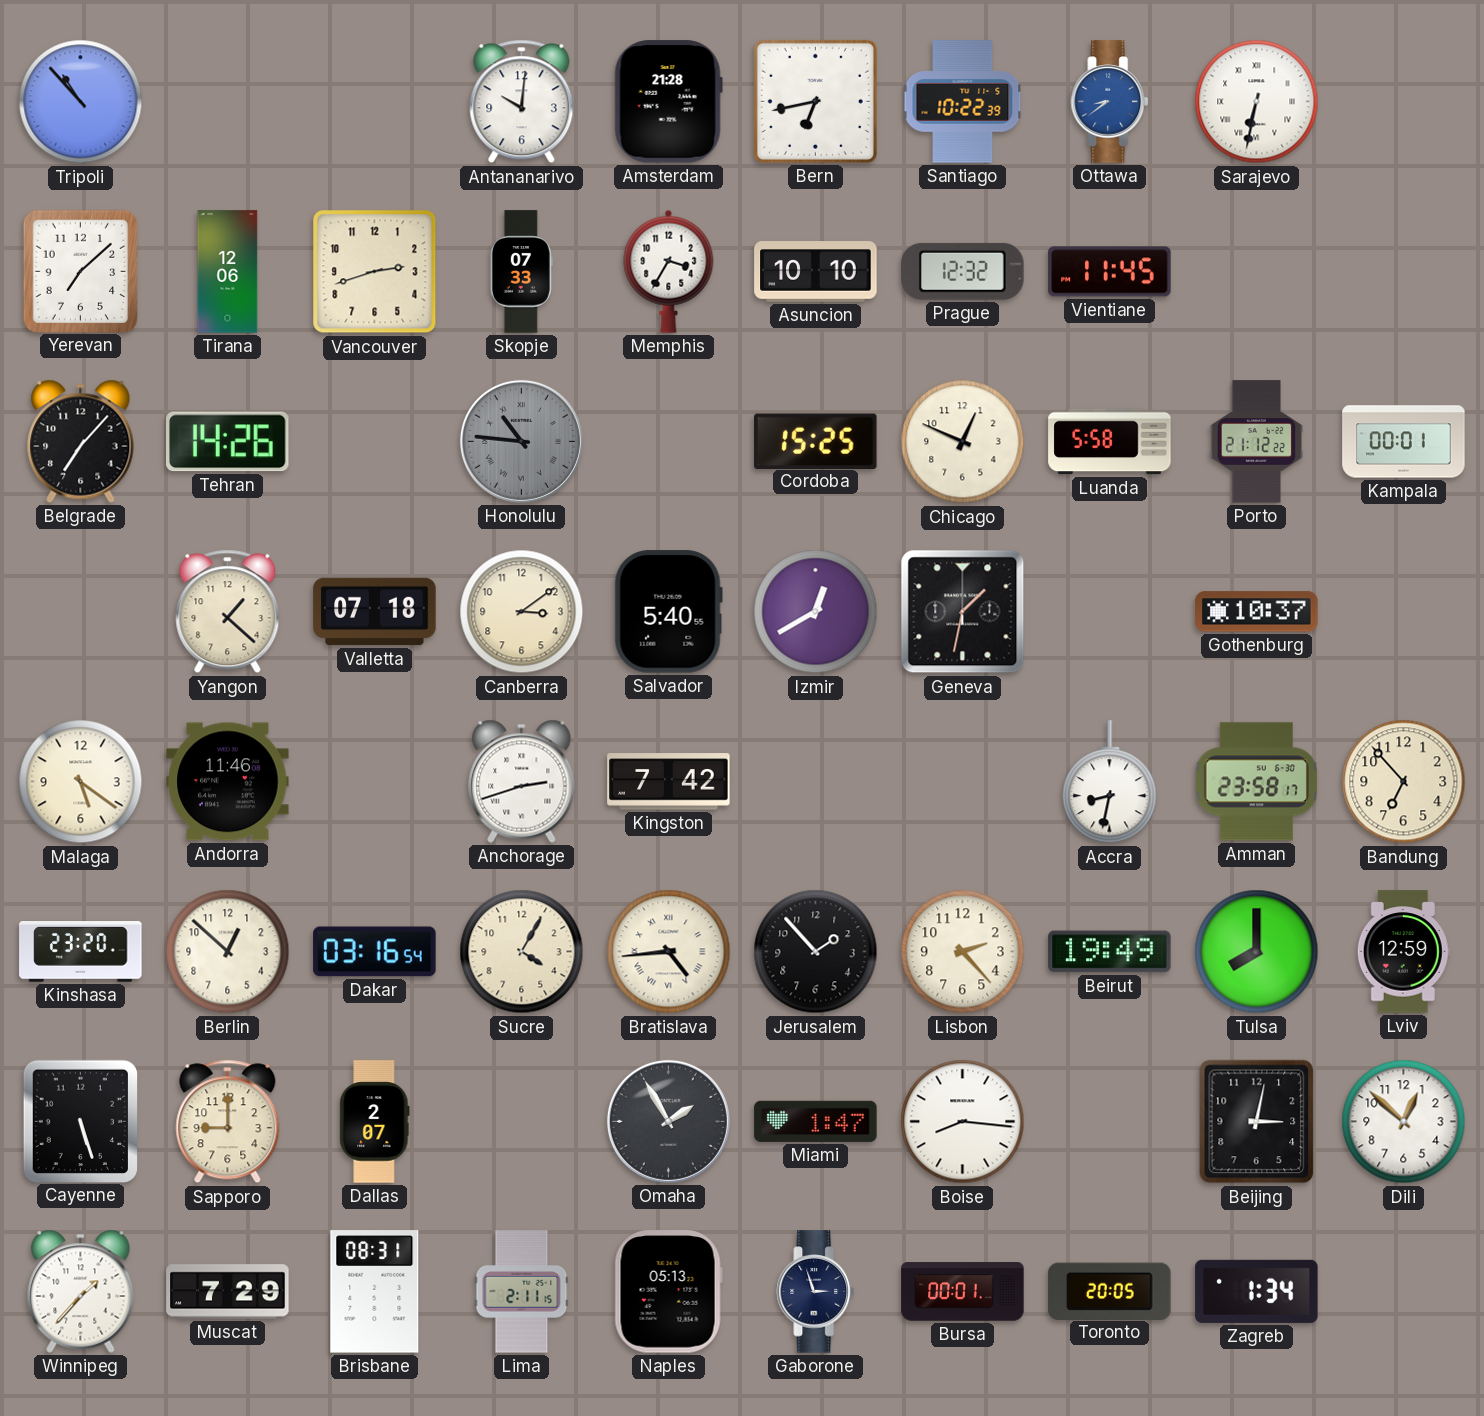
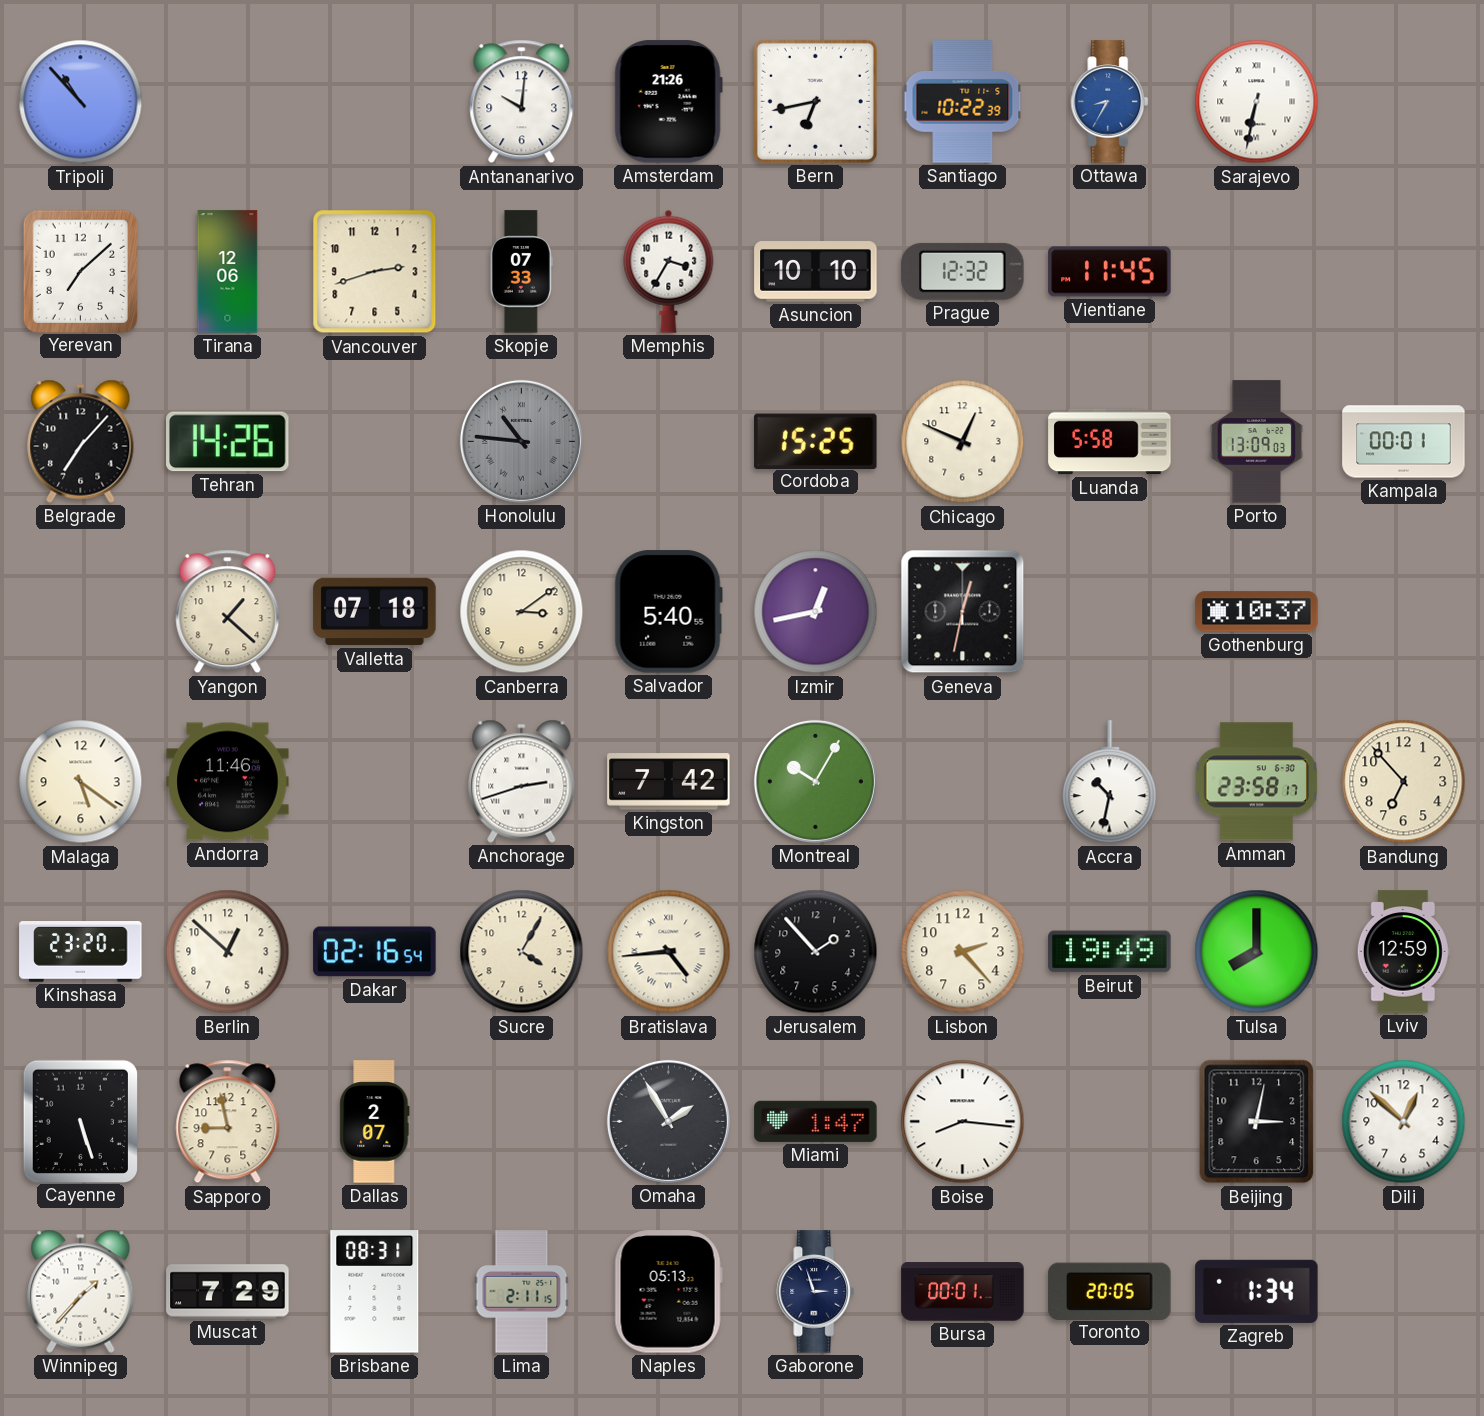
Amsterdam: 21:28 -> 21:26 (668, 102)
Ottawa: 8:39 -> 8:35 (1110, 102)
Porto: 21:12 -> 13:09 (1257, 442)
Izmir: 12:40 -> 12:43 (816, 612)
Geneva: 1:32 -> 12:32 (963, 612)
Montreal: none -> 10:05 (815, 781)
Accra: 8:32 -> 10:32 (1110, 782)
Dakar: 03:16 -> 02:16 (375, 952)
Sapporo: 9:00 -> 8:58 (228, 1122)
